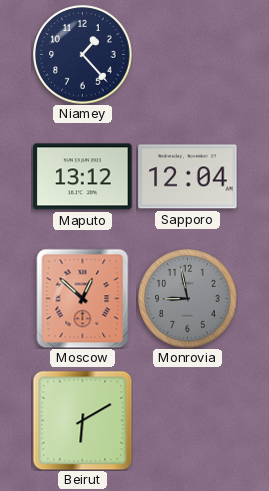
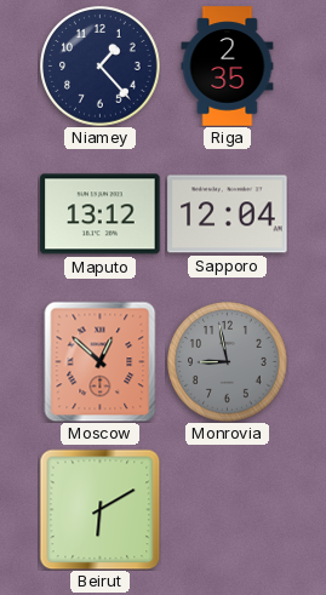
Riga: none -> 2:35 (228, 67)
